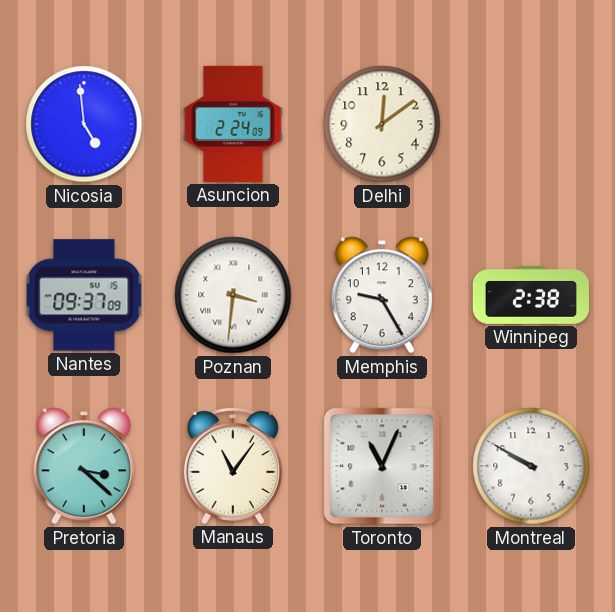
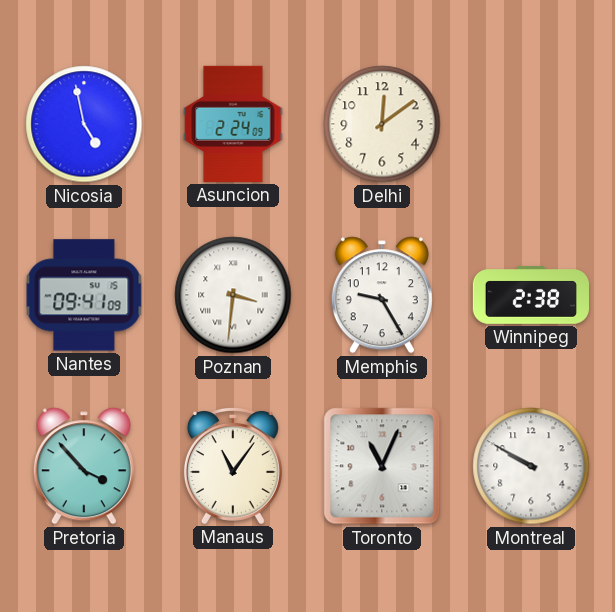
Nicosia: 4:59 -> 4:58 (84, 124)
Nantes: 09:37 -> 09:41 (84, 295)
Pretoria: 3:22 -> 3:53 (84, 466)
